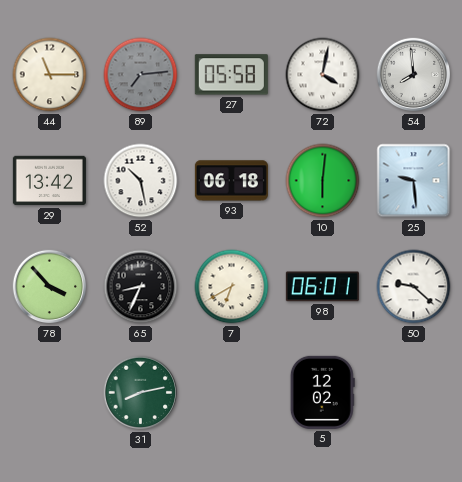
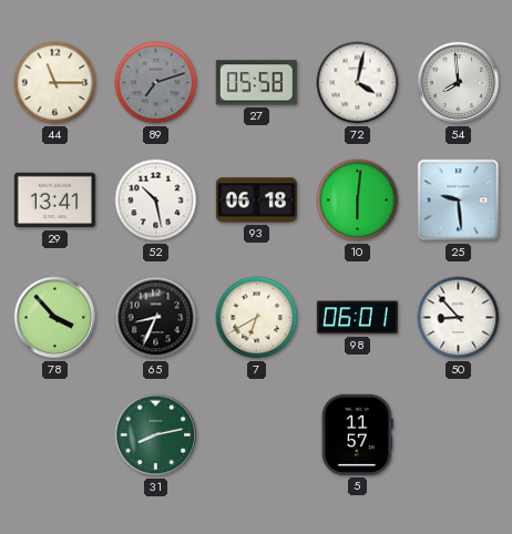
89: 7:14 -> 7:12 (156, 83)
29: 13:42 -> 13:41 (54, 201)
50: 9:22 -> 8:53 (459, 318)
5: 12:02 -> 11:57 (357, 434)
